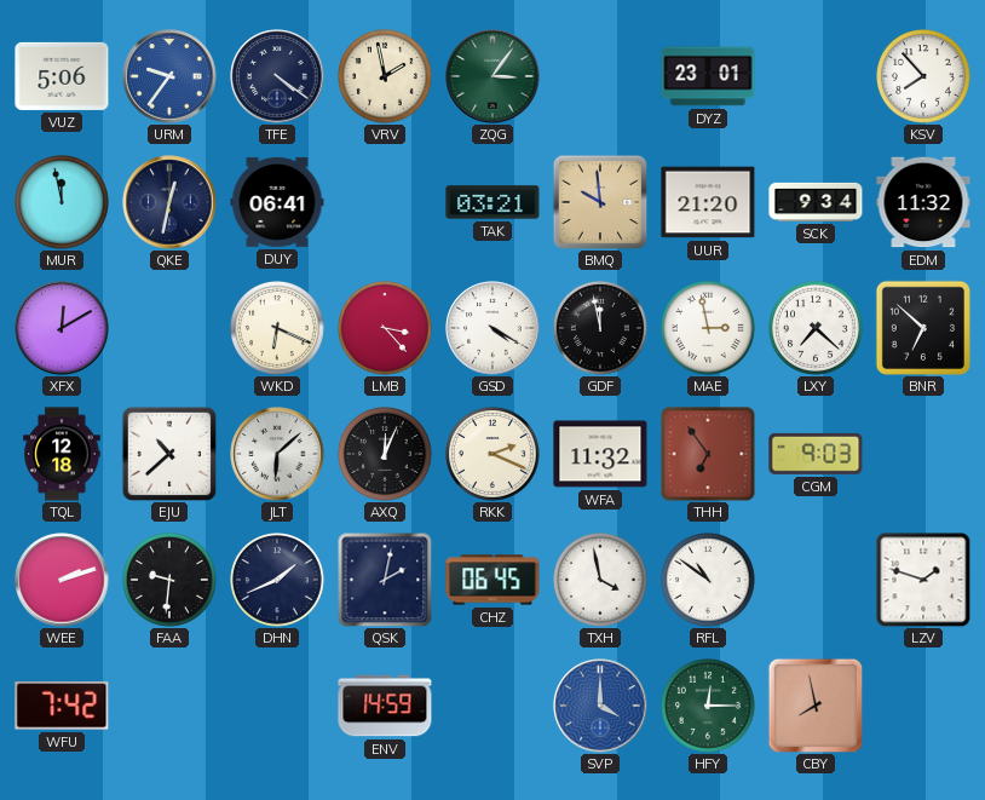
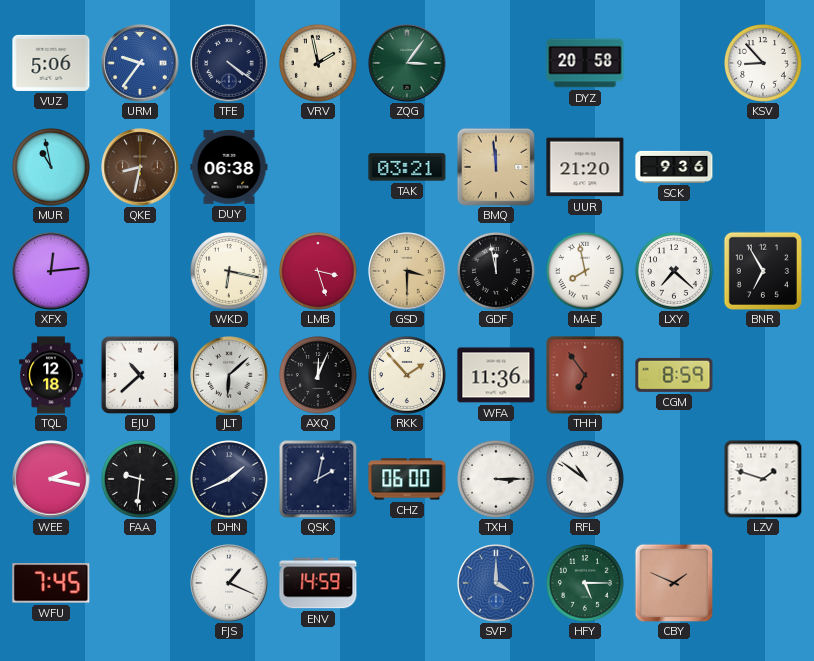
DYZ: 23:01 -> 20:58 (585, 63)
KSV: 7:53 -> 8:53 (764, 64)
MUR: 11:58 -> 10:58 (52, 168)
QKE: 12:32 -> 8:32 (140, 167)
QKE dial: navy -> brown (140, 167)
DUY: 06:41 -> 06:38 (229, 167)
BMQ: 9:59 -> 11:59 (496, 167)
SCK: 9:34 -> 9:36 (674, 167)
EDM: 11:32 -> none (923, 202)
XFX: 12:10 -> 12:14 (51, 271)
WKD: 6:19 -> 6:17 (230, 272)
LMB: 3:23 -> 3:27 (319, 272)
GSD: 4:20 -> 3:30 (407, 271)
GSD dial: white -> champagne (407, 271)
MAE: 2:58 -> 7:58 (586, 272)
BNR: 6:52 -> 6:55 (763, 271)
RKK: 2:19 -> 1:53 (408, 376)
WFA: 11:32 -> 11:36 (496, 375)
CGM: 9:03 -> 8:59 (674, 375)
WEE: 2:12 -> 2:17 (51, 479)
CHZ: 06:45 -> 06:00 (407, 479)
TXH: 3:58 -> 3:15 (497, 480)
WFU: 7:42 -> 7:45 (51, 583)
FJS: none -> 1:19 (229, 583)
HFY: 12:15 -> 5:15 (586, 584)
CBY: 7:58 -> 1:49 (674, 583)
